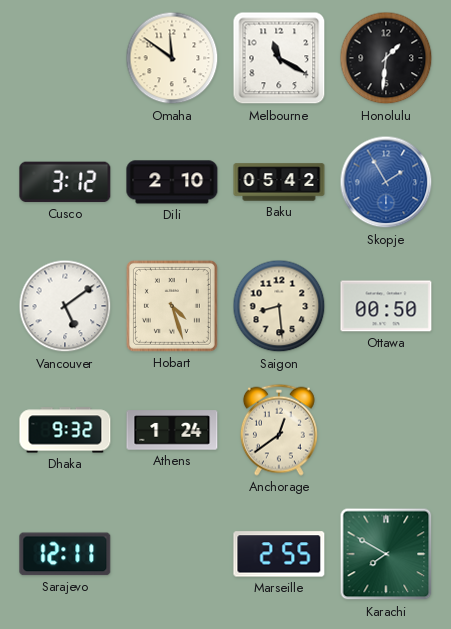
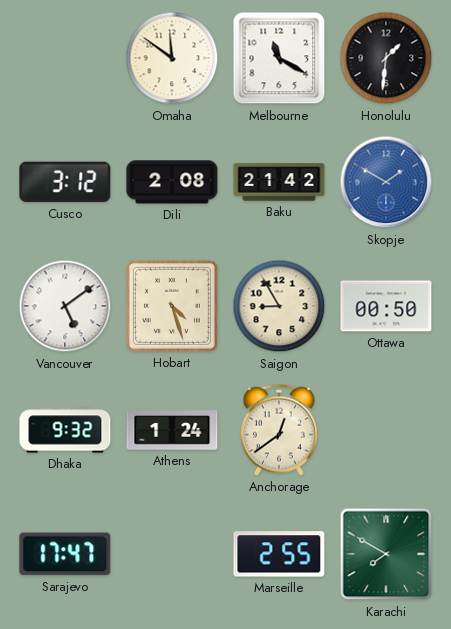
Dili: 2:10 -> 2:08 (172, 182)
Baku: 05:42 -> 21:42 (279, 182)
Skopje: 1:55 -> 1:50 (386, 182)
Saigon: 8:29 -> 8:55 (279, 306)
Sarajevo: 12:11 -> 17:47 (65, 554)
